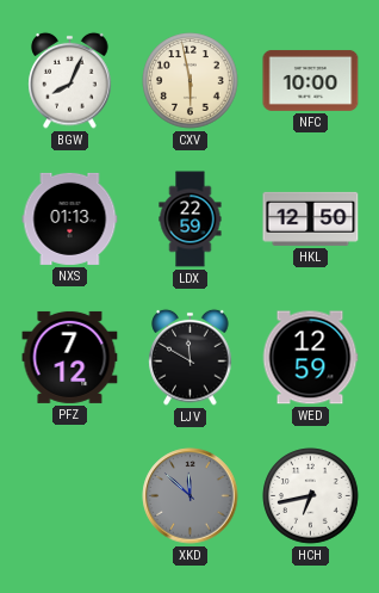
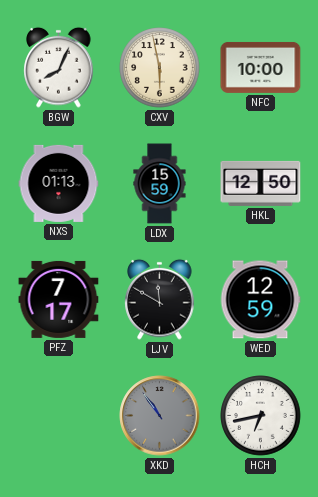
LDX: 22:59 -> 15:59 (160, 184)
PFZ: 7:12 -> 7:17 (59, 299)
XKD: 11:52 -> 10:54 (160, 416)
